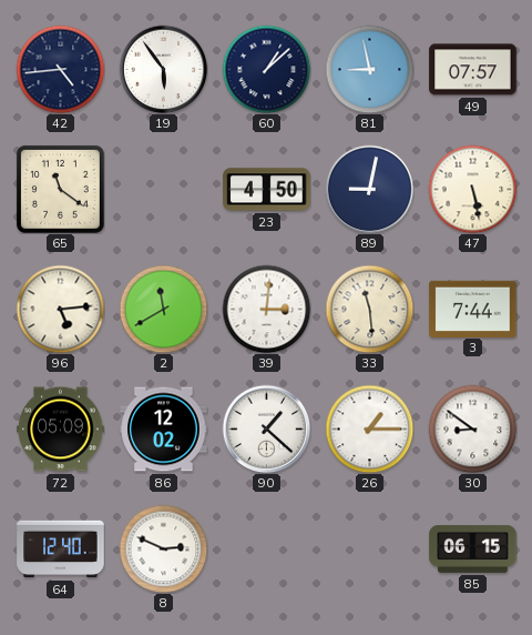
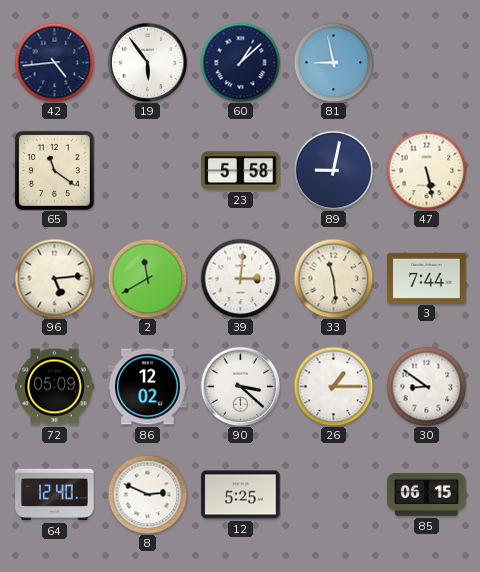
49: 07:57 -> none (473, 70)
23: 4:50 -> 5:58 (241, 171)
90: 1:22 -> 3:22 (240, 386)
12: none -> 5:25 (241, 495)
